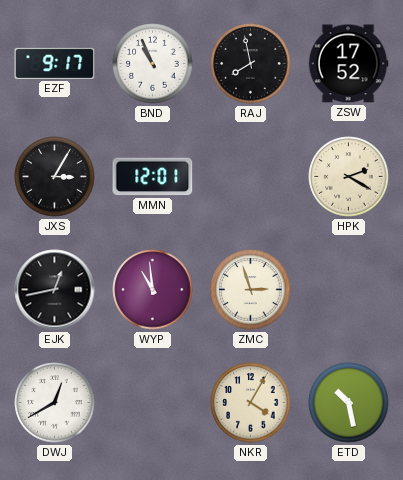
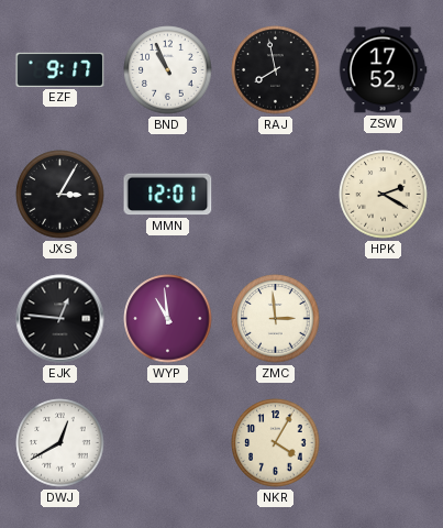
EJK: 12:43 -> 12:46 (60, 319)
ZMC: 2:57 -> 2:59 (276, 319)
ETD: 10:28 -> none (349, 403)
